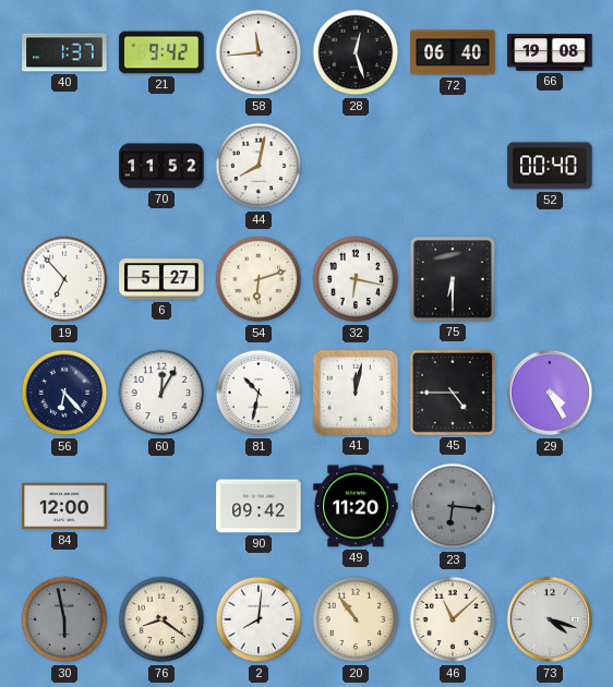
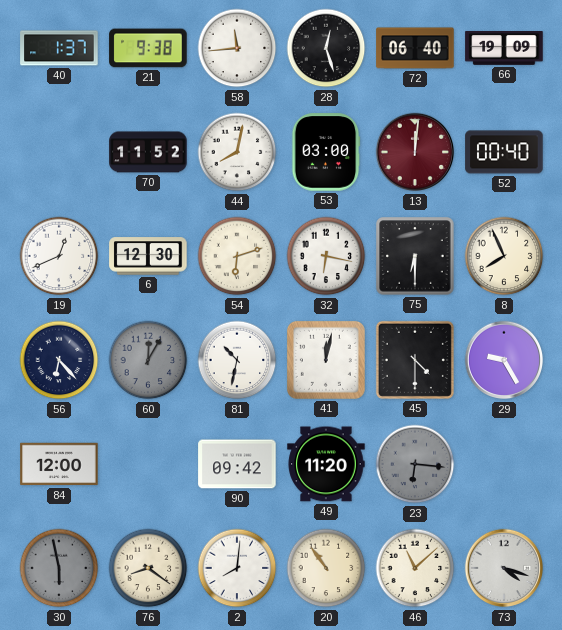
21: 9:42 -> 9:38 (148, 48)
66: 19:08 -> 19:09 (504, 49)
53: none -> 03:00 (326, 152)
13: none -> 12:01 (415, 152)
19: 6:53 -> 12:41 (59, 256)
6: 5:27 -> 12:30 (148, 256)
8: none -> 7:56 (504, 256)
60 dial: white -> grey (148, 360)
45: 4:45 -> 4:30 (415, 360)
29: 4:25 -> 9:25 (504, 360)
